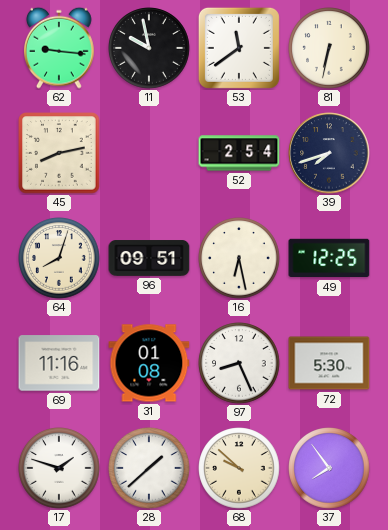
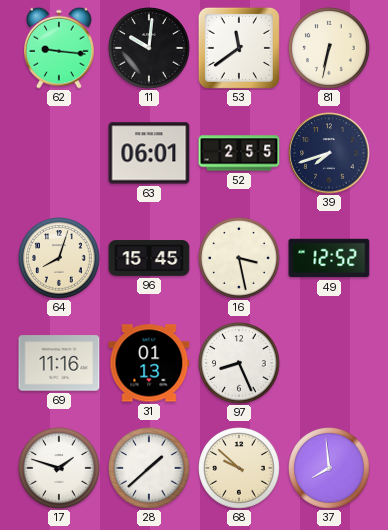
11: 9:58 -> 10:01 (149, 48)
45: 8:13 -> none (59, 153)
63: none -> 06:01 (149, 153)
52: 2:54 -> 2:55 (239, 153)
96: 09:51 -> 15:45 (149, 258)
16: 6:28 -> 3:28 (239, 258)
49: 12:25 -> 12:52 (329, 258)
31: 01:08 -> 01:13 (149, 363)
72: 5:30 -> none (329, 363)
37: 7:54 -> 7:59 (329, 468)
